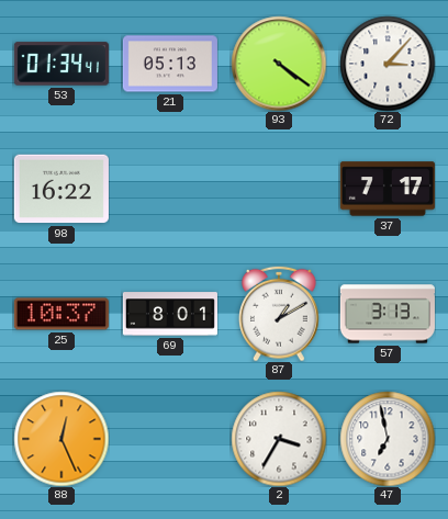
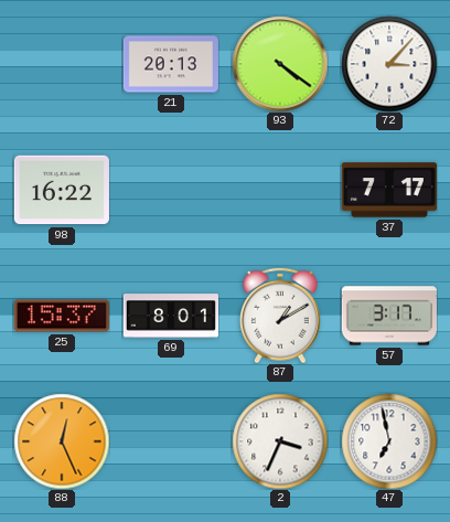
53: 01:34 -> none (61, 64)
21: 05:13 -> 20:13 (171, 64)
25: 10:37 -> 15:37 (62, 316)
57: 3:13 -> 3:17 (389, 316)
2: 3:35 -> 3:34 (280, 441)
